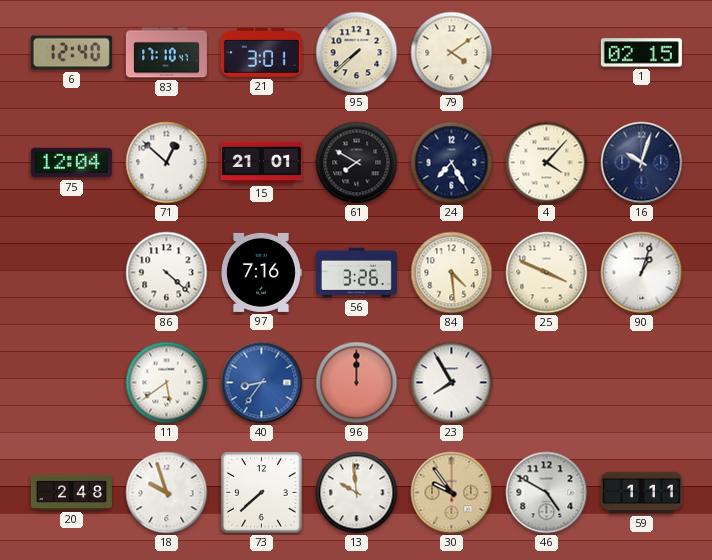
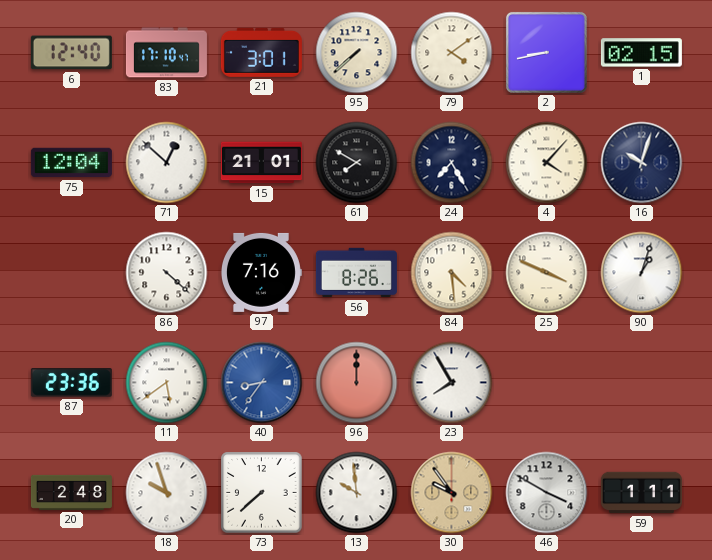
2: none -> 8:43 (546, 52)
56: 3:26 -> 8:26 (356, 273)
87: none -> 23:36 (71, 383)
46: 4:50 -> 3:50 (547, 493)
